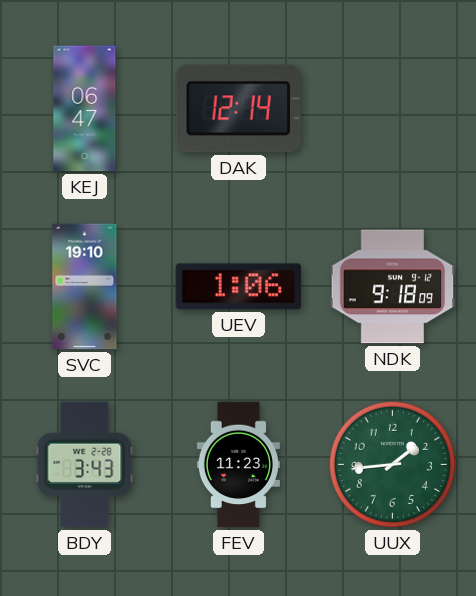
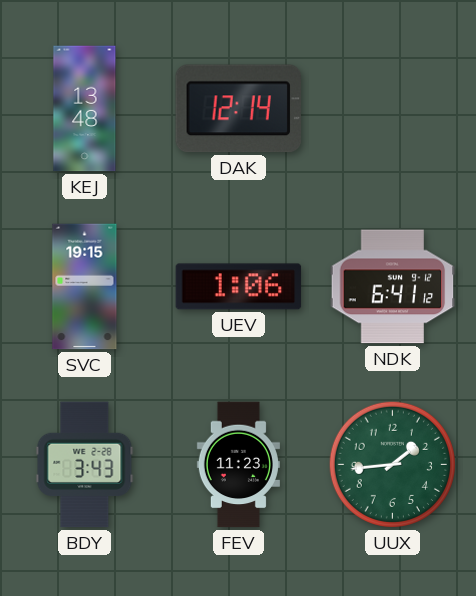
KEJ: 06:47 -> 13:48 (85, 109)
SVC: 19:10 -> 19:15 (85, 287)
NDK: 9:18 -> 6:41 (393, 287)
